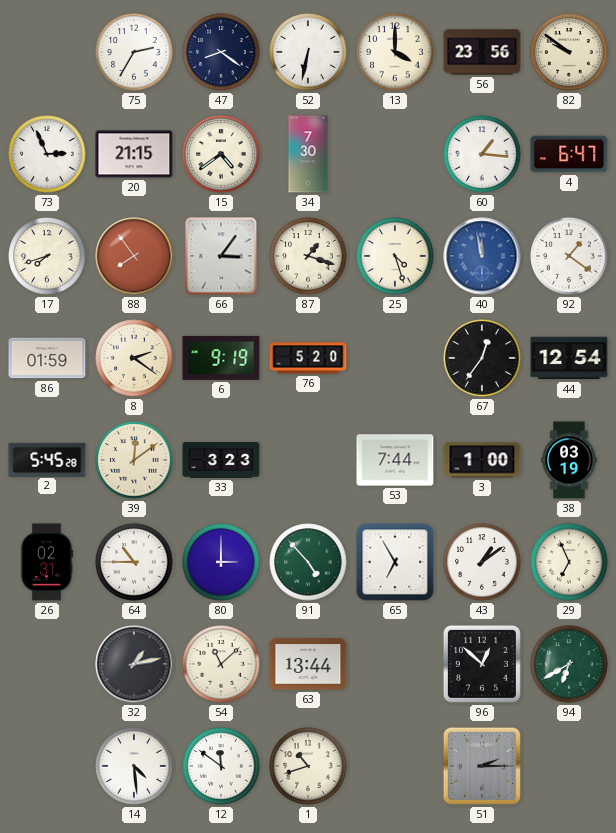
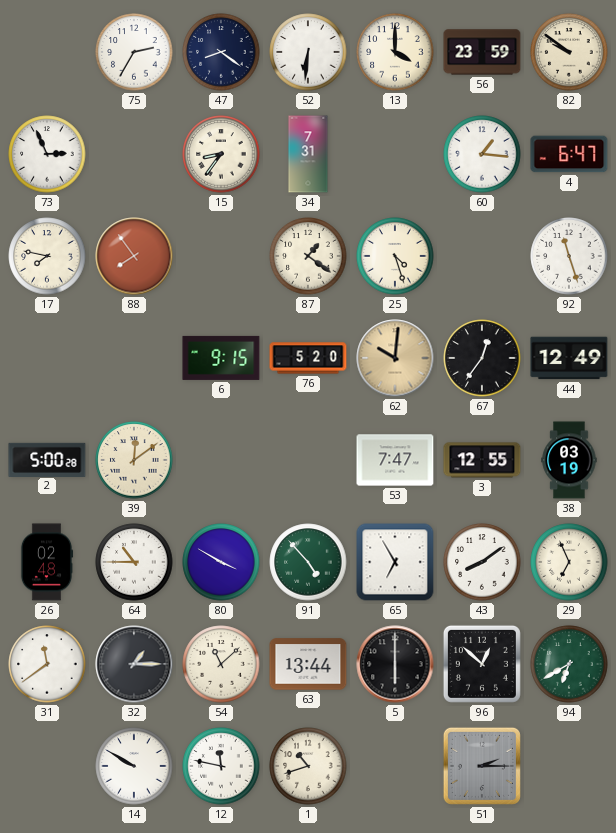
52: 6:32 -> 6:31 (308, 52)
56: 23:56 -> 23:59 (482, 52)
20: 21:15 -> none (134, 154)
15: 4:39 -> 8:36 (221, 154)
34: 7:30 -> 7:31 (308, 154)
17: 7:42 -> 7:47 (47, 256)
66: 3:06 -> none (221, 256)
87: 1:18 -> 1:21 (308, 256)
40: 11:58 -> none (482, 256)
92: 1:21 -> 11:27 (569, 256)
86: 01:59 -> none (47, 358)
8: 2:21 -> none (134, 358)
6: 9:19 -> 9:15 (221, 358)
62: none -> 10:01 (395, 358)
44: 12:54 -> 12:49 (569, 358)
2: 5:45 -> 5:00 (47, 459)
33: 3:23 -> none (221, 460)
53: 7:44 -> 7:47 (395, 460)
3: 1:00 -> 12:55 (482, 460)
26: 02:31 -> 02:48 (47, 562)
80: 3:00 -> 3:50 (221, 562)
43: 1:09 -> 8:09 (482, 562)
31: none -> 11:39 (47, 664)
32: 1:13 -> 1:15 (134, 664)
5: none -> 6:00 (395, 664)
14: 4:29 -> 9:50 (134, 766)
12: 11:51 -> 11:47 (221, 766)
